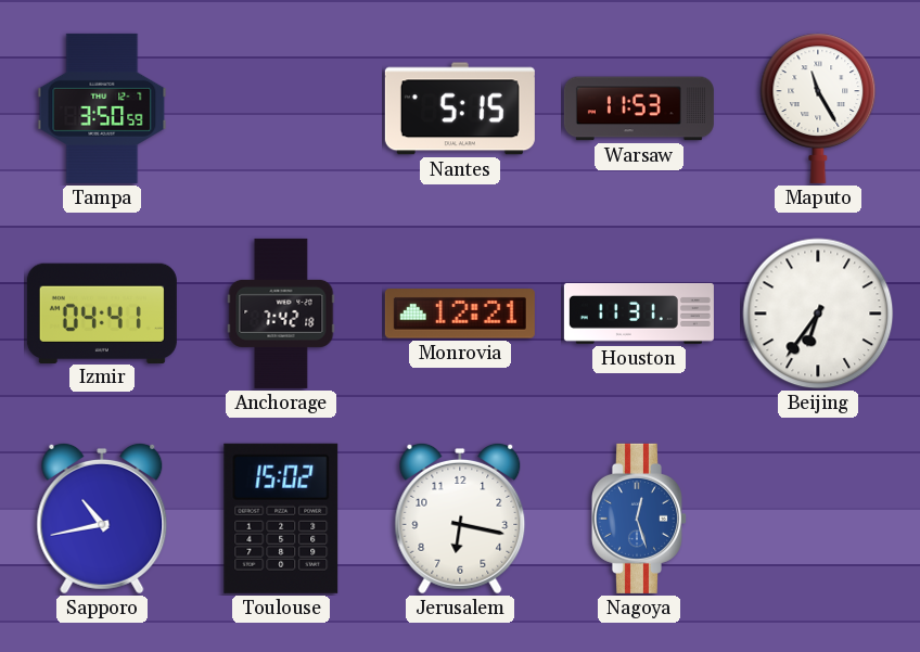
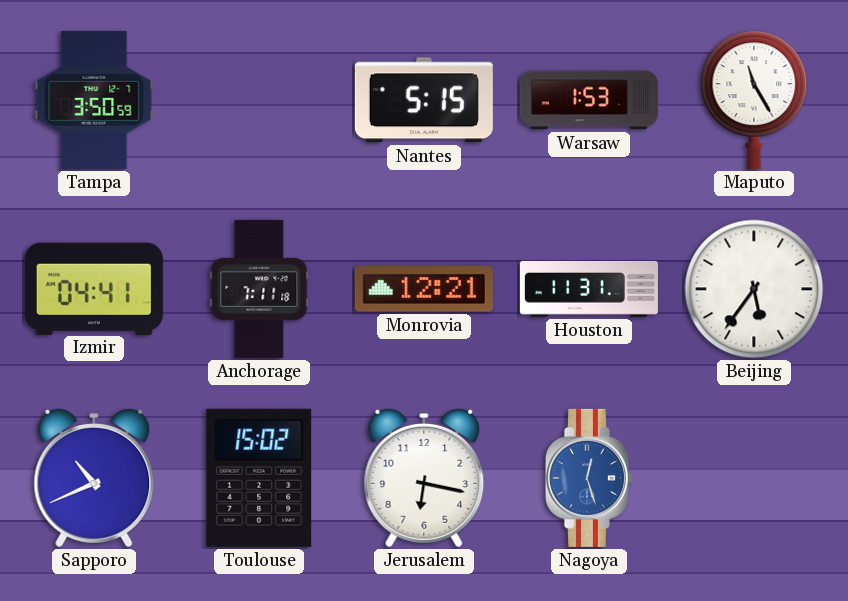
Warsaw: 11:53 -> 1:53 (589, 100)
Anchorage: 7:42 -> 7:11 (259, 289)
Beijing: 6:36 -> 5:36 (754, 289)
Sapporo: 10:43 -> 10:41 (94, 478)
